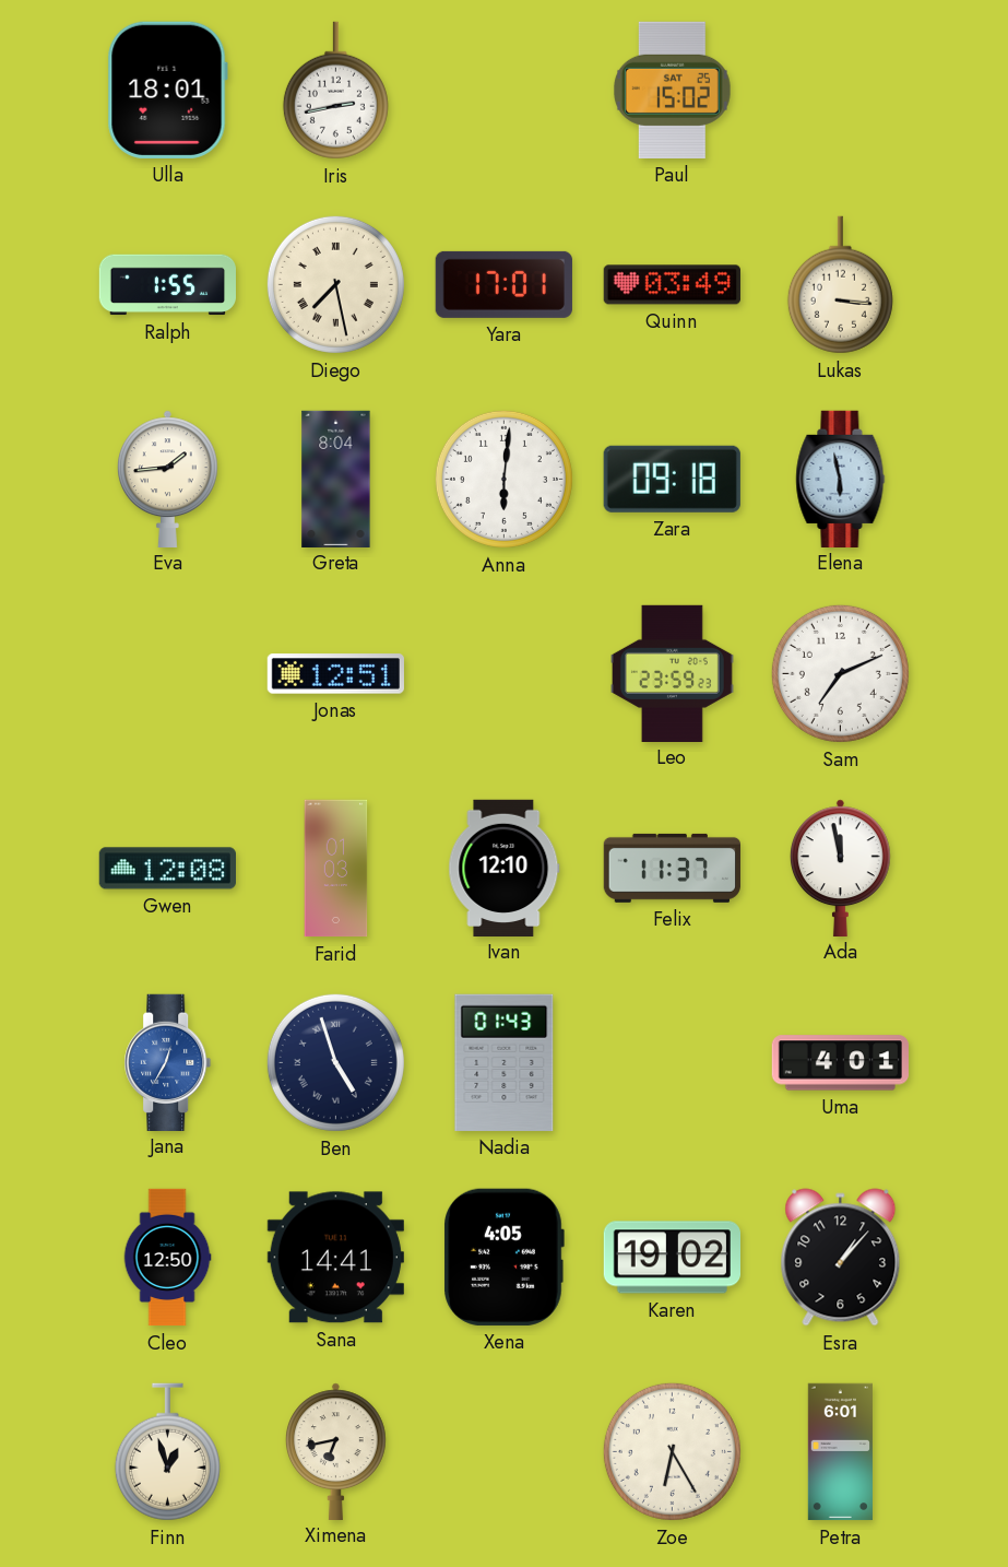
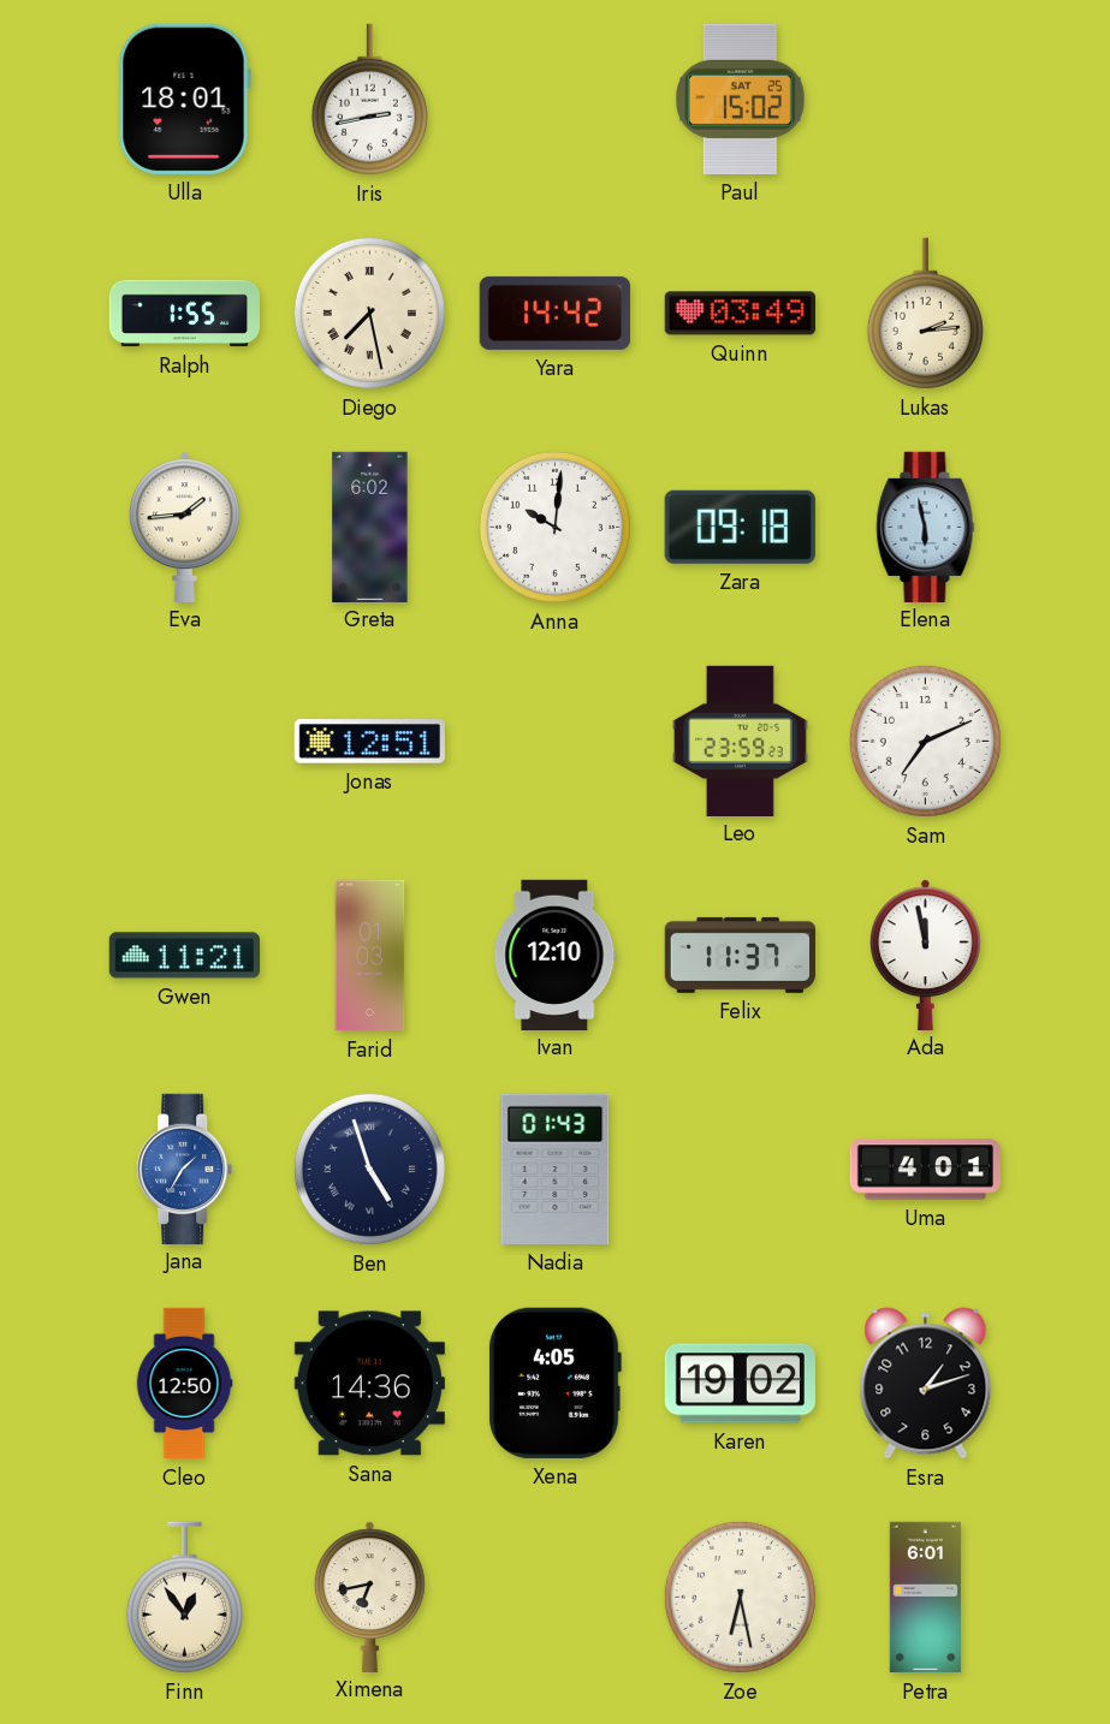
Yara: 17:01 -> 14:42 (554, 313)
Lukas: 3:16 -> 2:14 (925, 314)
Greta: 8:04 -> 6:02 (370, 527)
Anna: 6:01 -> 10:01 (554, 527)
Gwen: 12:08 -> 11:21 (184, 956)
Jana: 12:35 -> 1:35 (185, 1169)
Sana: 14:41 -> 14:36 (369, 1384)
Esra: 1:07 -> 1:12 (926, 1384)
Finn: 12:57 -> 12:54 (184, 1598)
Zoe: 6:25 -> 6:28 (740, 1597)
